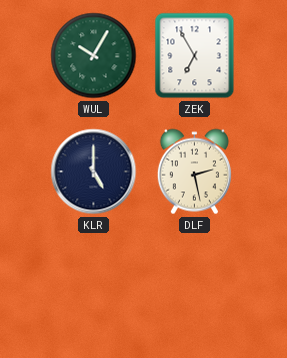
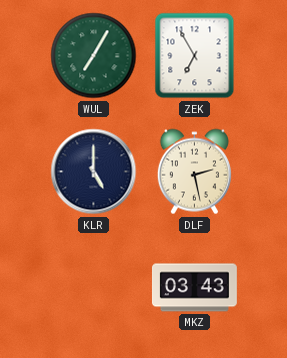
WUL: 10:05 -> 7:05 (94, 56)
MKZ: none -> 03:43 (194, 288)
